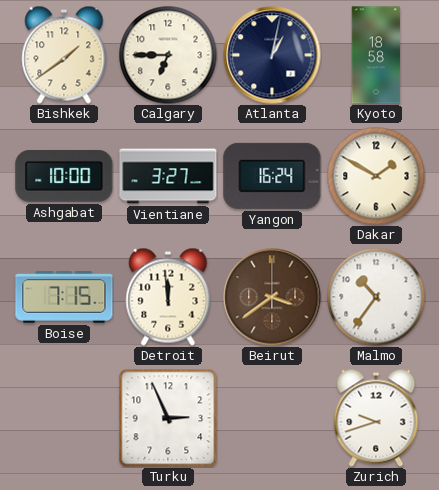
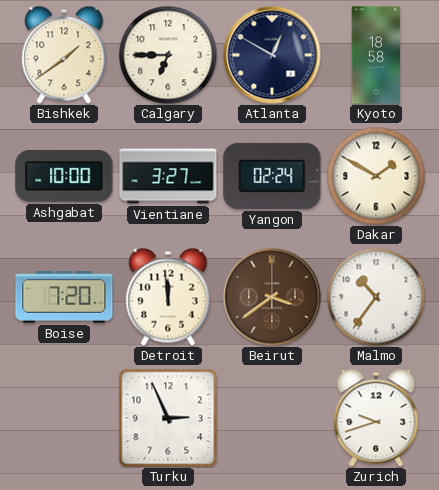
Atlanta: 1:02 -> 12:50 (272, 55)
Yangon: 16:24 -> 02:24 (272, 176)
Boise: 7:15 -> 7:20 (64, 297)
